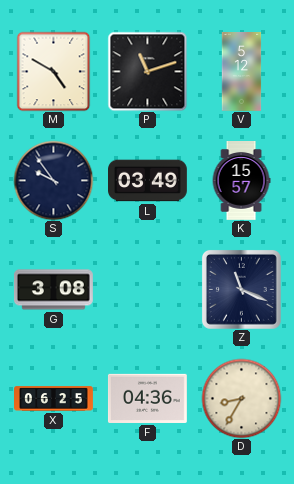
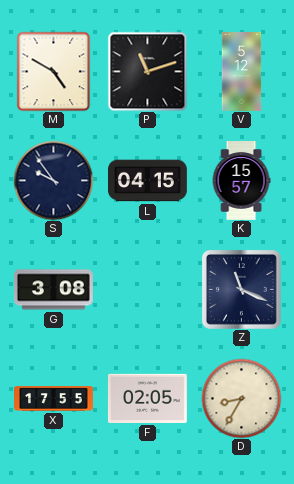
L: 03:49 -> 04:15 (148, 181)
X: 06:25 -> 17:55 (54, 399)
F: 04:36 -> 02:05 (147, 398)
